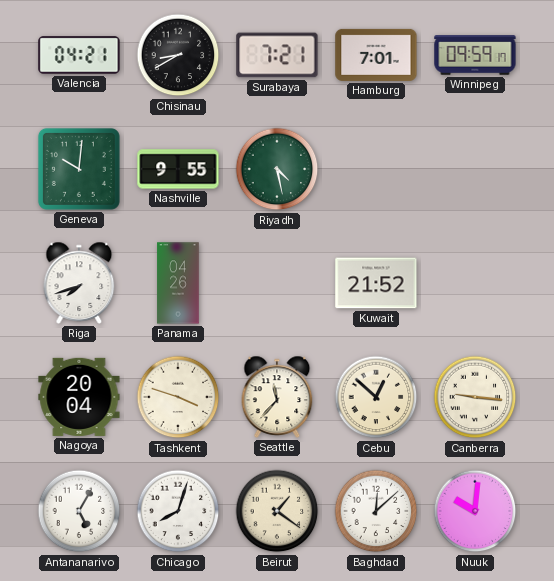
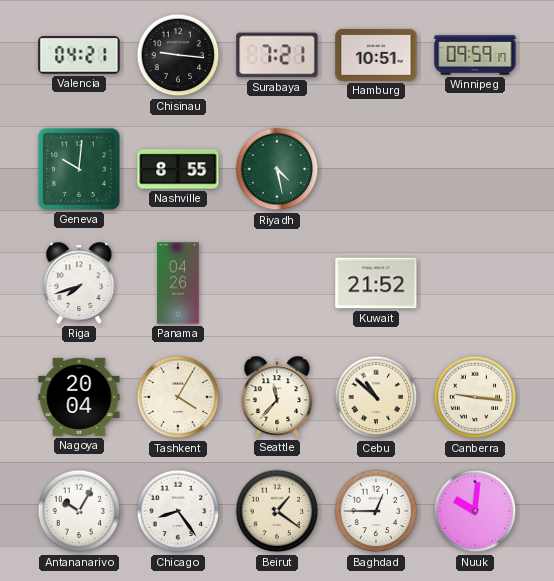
Chisinau: 8:40 -> 9:16 (178, 55)
Hamburg: 7:01 -> 10:51 (376, 55)
Nashville: 9:55 -> 8:55 (178, 169)
Tashkent: 3:48 -> 4:05 (178, 397)
Cebu: 12:52 -> 10:52 (376, 397)
Antananarivo: 5:05 -> 10:05 (79, 511)
Chicago: 8:03 -> 8:24 (178, 511)
Baghdad: 12:08 -> 12:45 (376, 511)
